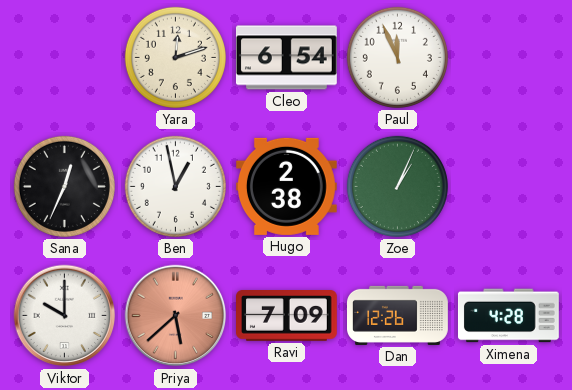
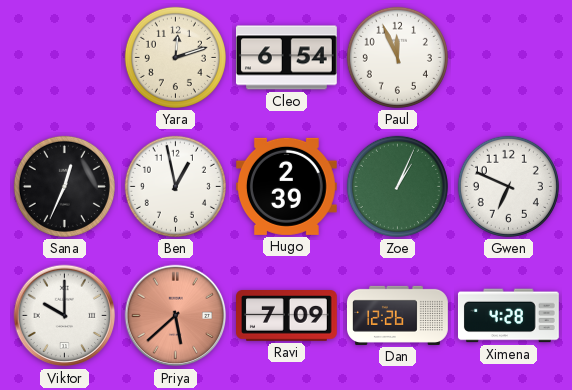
Hugo: 2:38 -> 2:39 (286, 186)
Gwen: none -> 6:49 (508, 186)
